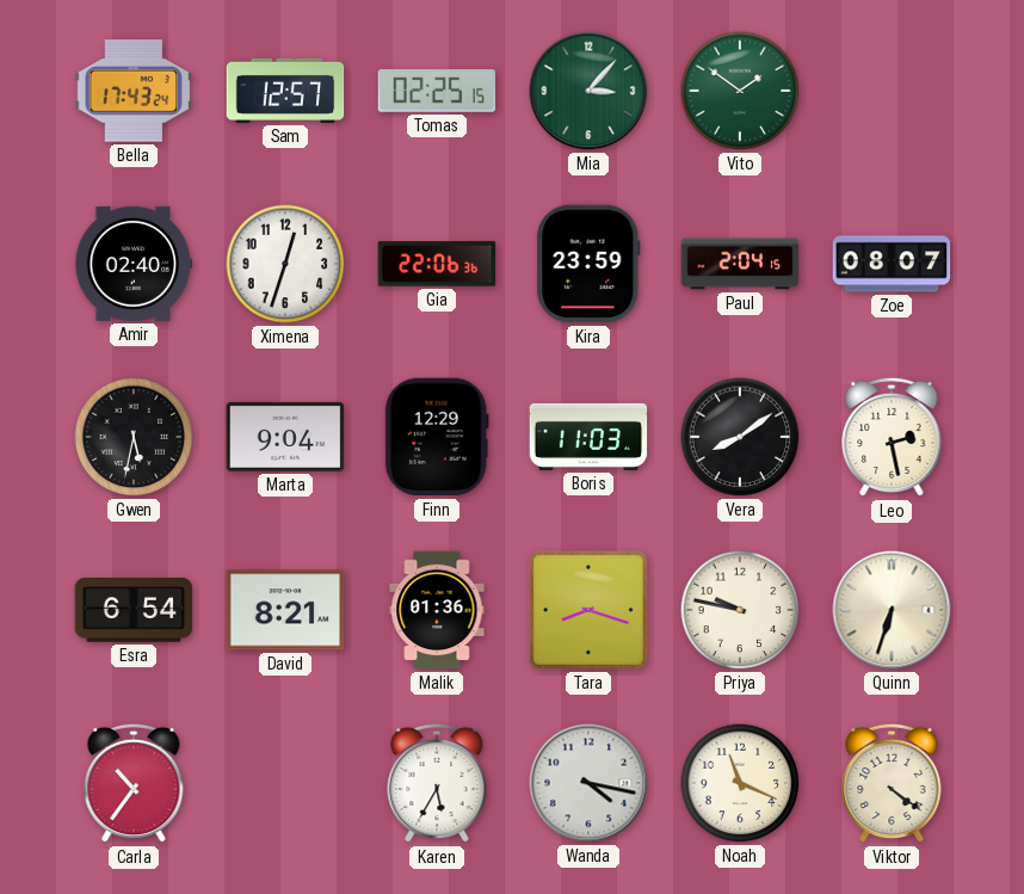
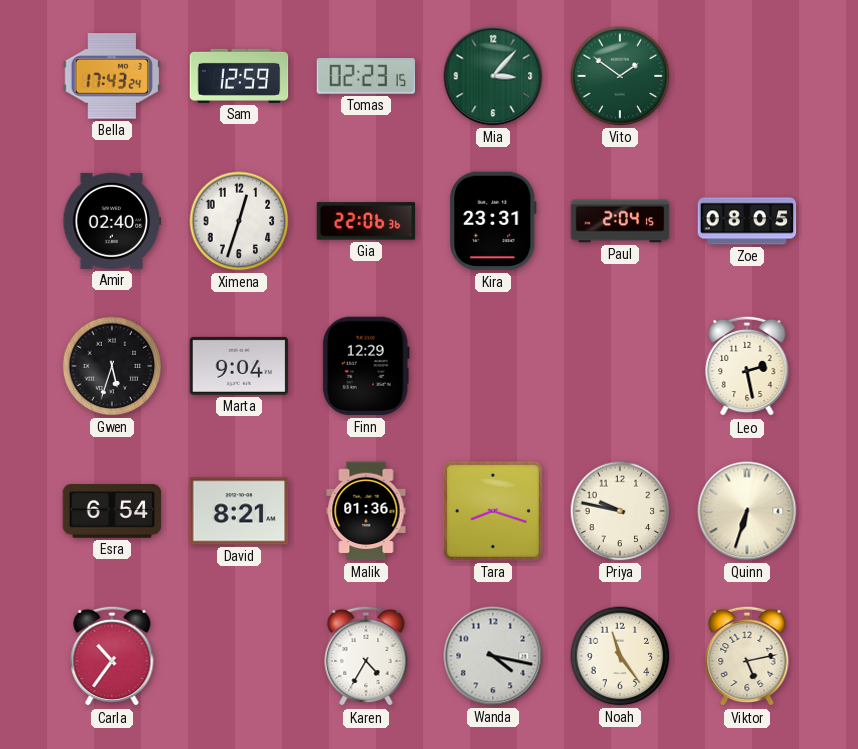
Sam: 12:57 -> 12:59 (239, 76)
Tomas: 02:25 -> 02:23 (366, 76)
Kira: 23:59 -> 23:31 (493, 221)
Zoe: 08:07 -> 08:05 (747, 221)
Gwen: 5:32 -> 5:33 (112, 366)
Boris: 11:03 -> none (588, 437)
Vera: 8:09 -> none (740, 437)
Karen: 5:35 -> 4:35 (366, 656)
Noah: 11:19 -> 11:24 (620, 656)
Viktor: 4:21 -> 5:13 (747, 656)
